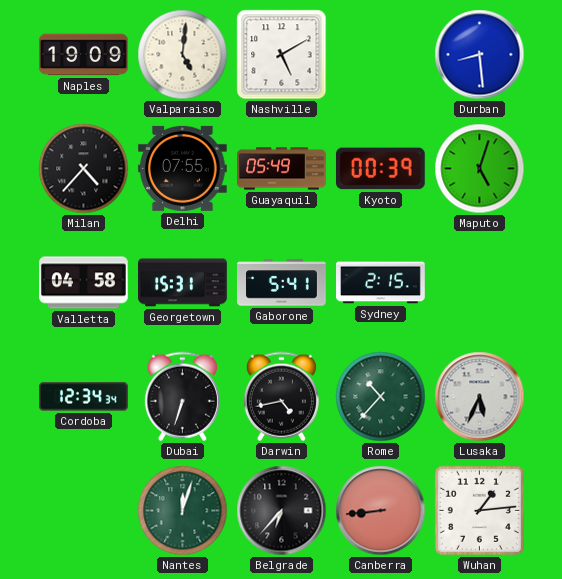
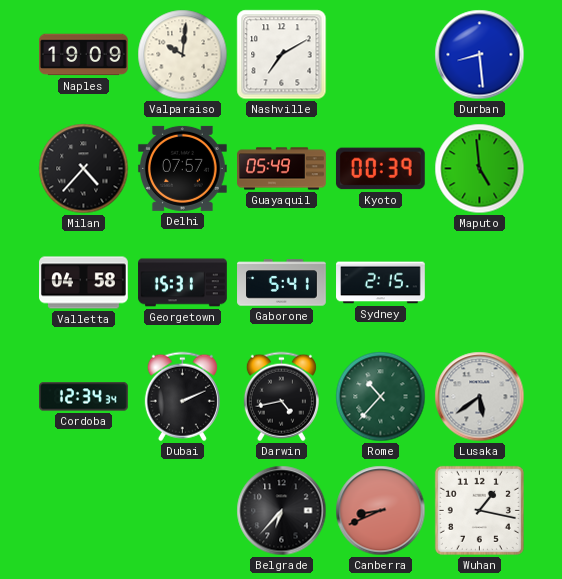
Valparaiso: 5:01 -> 10:01 (183, 55)
Nashville: 5:10 -> 7:10 (282, 55)
Delhi: 07:55 -> 07:57 (182, 168)
Maputo: 5:03 -> 4:59 (480, 169)
Dubai: 6:33 -> 2:11 (182, 397)
Lusaka: 5:34 -> 5:39 (480, 397)
Nantes: 12:03 -> none (183, 511)
Canberra: 8:44 -> 8:41 (381, 511)
Wuhan: 1:14 -> 1:17 (479, 510)
